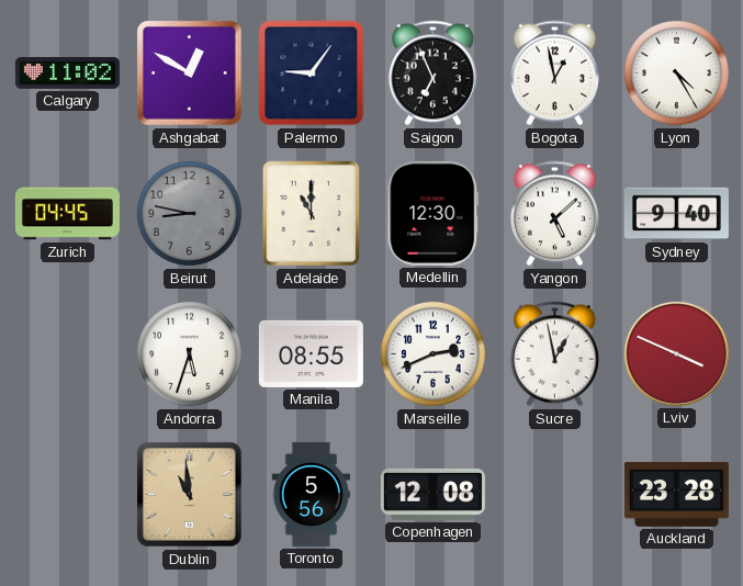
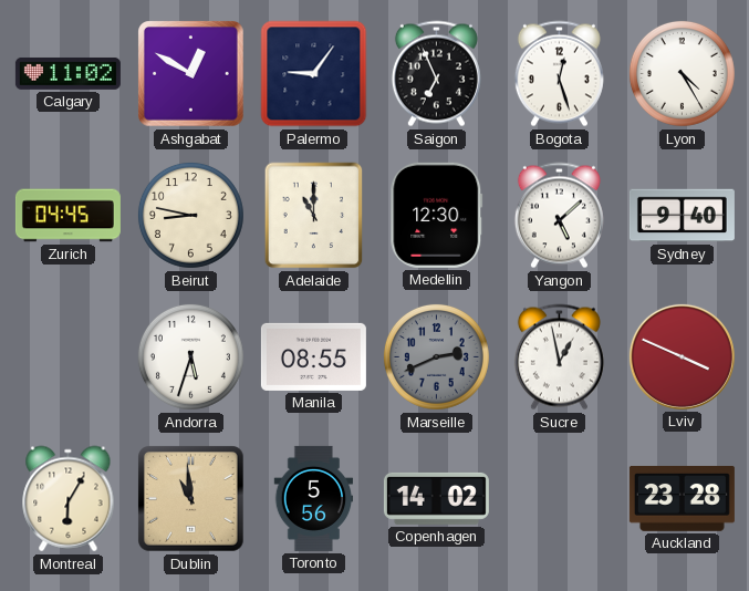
Bogota: 12:58 -> 12:27 (559, 74)
Beirut dial: grey -> cream (190, 215)
Marseille dial: white -> grey (436, 356)
Montreal: none -> 6:05 (69, 499)
Copenhagen: 12:08 -> 14:02 (436, 498)
